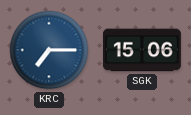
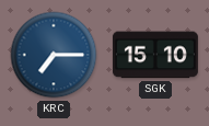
SGK: 15:06 -> 15:10 (155, 55)
